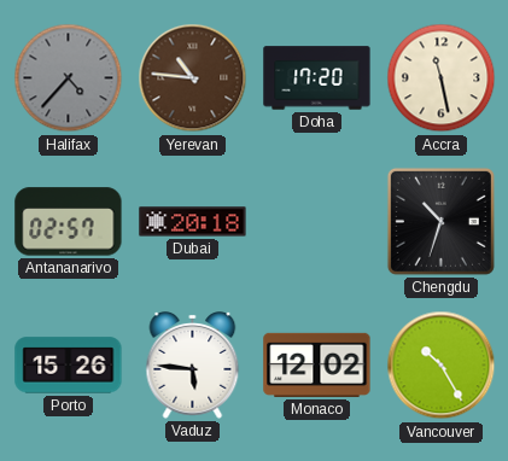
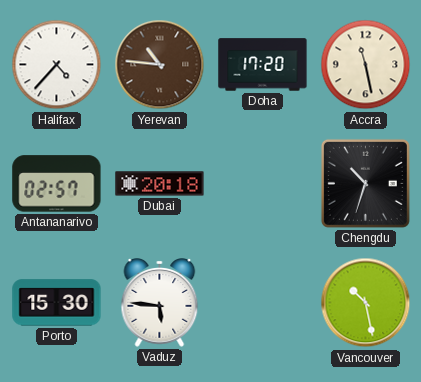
Halifax dial: grey -> white (57, 65)
Porto: 15:26 -> 15:30 (57, 303)
Monaco: 12:02 -> none (317, 364)
Vancouver: 10:25 -> 10:28 (366, 303)
